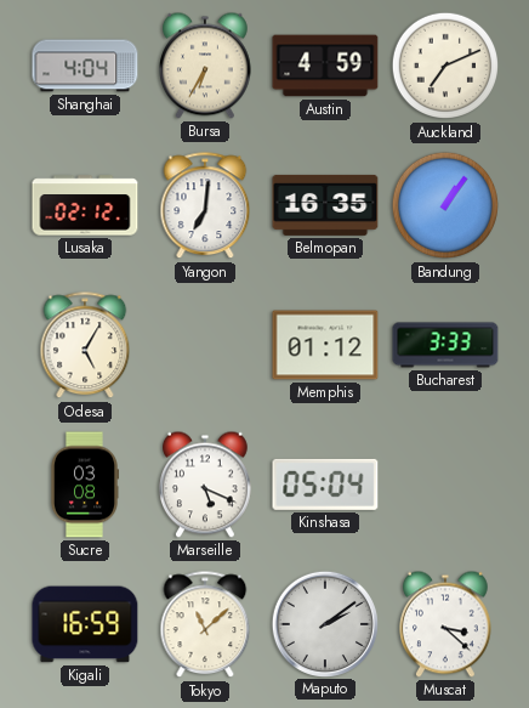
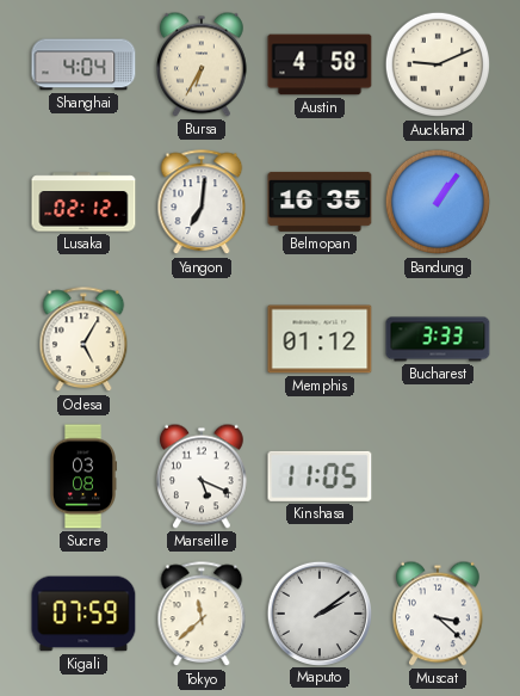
Austin: 4:59 -> 4:58 (320, 64)
Auckland: 7:11 -> 9:11 (438, 64)
Kinshasa: 05:04 -> 11:05 (320, 476)
Kigali: 16:59 -> 07:59 (83, 614)
Tokyo: 11:08 -> 11:38 (202, 615)
